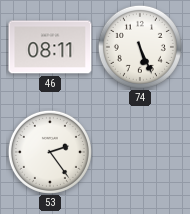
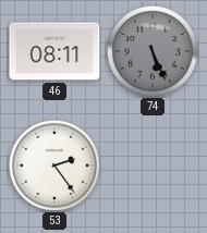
74 dial: white -> grey (153, 51)
